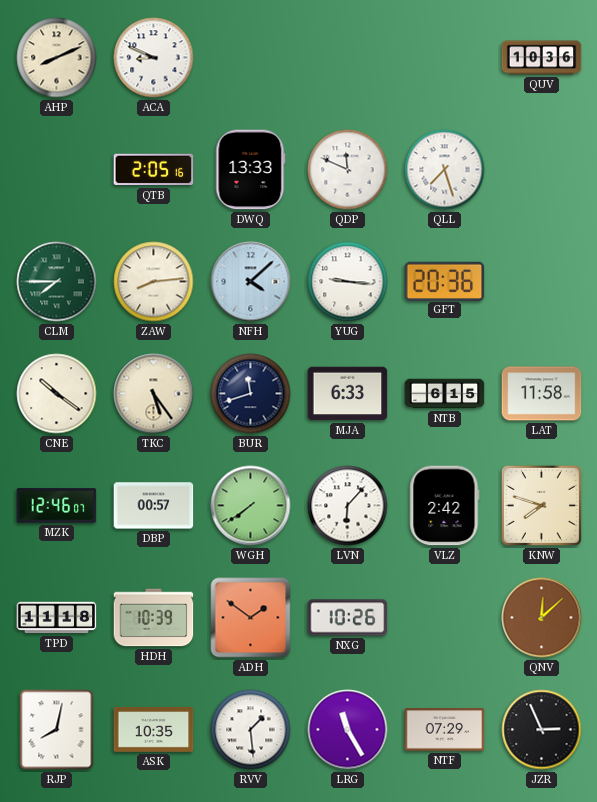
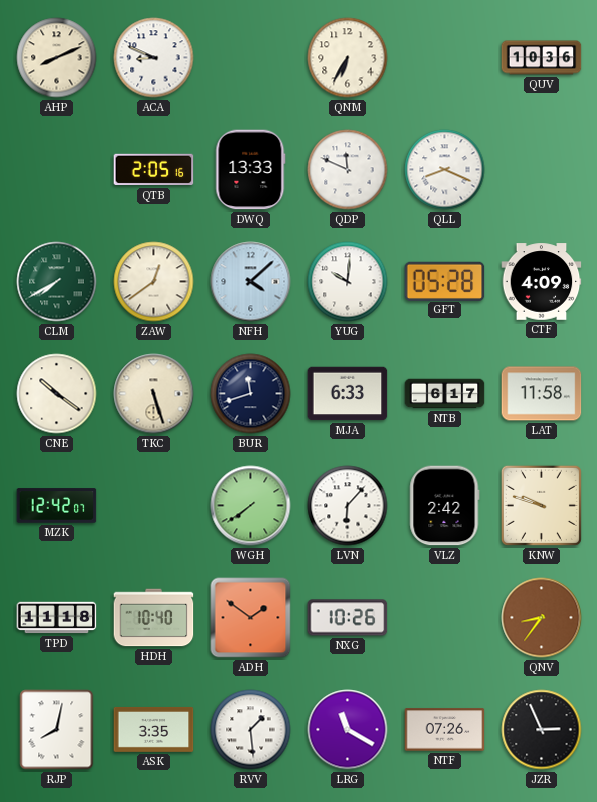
QNM: none -> 6:35 (348, 58)
QLL: 7:27 -> 8:19 (445, 170)
CLM: 7:45 -> 7:40 (57, 282)
ZAW: 8:14 -> 12:39 (154, 282)
YUG: 9:16 -> 10:01 (348, 282)
GFT: 20:36 -> 05:28 (445, 281)
CTF: none -> 4:09 (542, 282)
TKC: 5:24 -> 5:27 (154, 394)
NTB: 6:15 -> 6:17 (445, 394)
MZK: 12:46 -> 12:42 (57, 506)
DBP: 00:57 -> none (154, 506)
KNW: 7:48 -> 9:48 (541, 505)
HDH: 10:39 -> 10:40 (154, 618)
QNV: 12:08 -> 8:36 (542, 618)
ASK: 10:35 -> 3:35 (154, 729)
LRG: 11:25 -> 11:20 (348, 730)
NTF: 07:29 -> 07:26 (445, 730)
